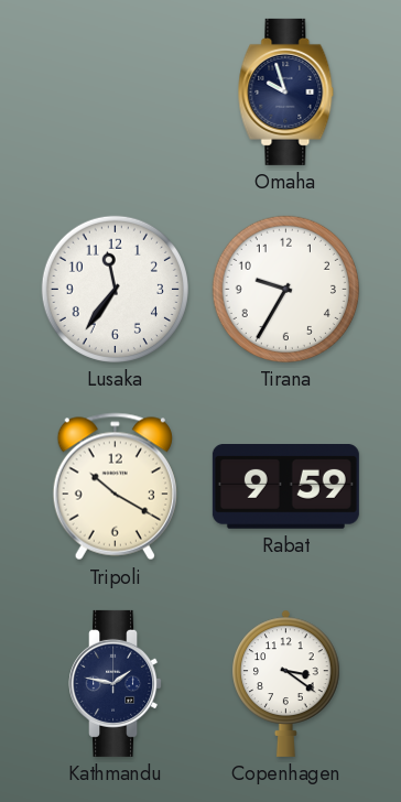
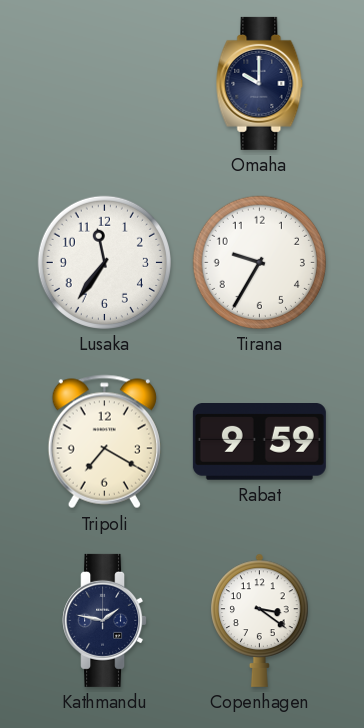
Omaha: 9:57 -> 10:00 (260, 83)
Tripoli: 10:20 -> 7:20 (104, 442)
